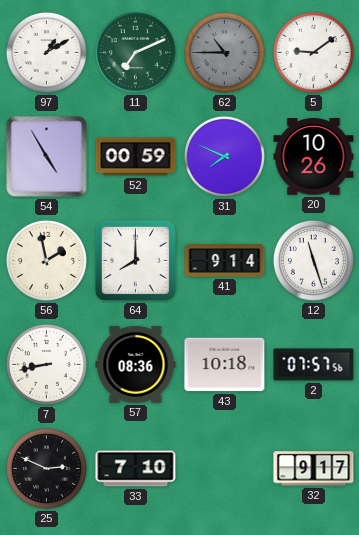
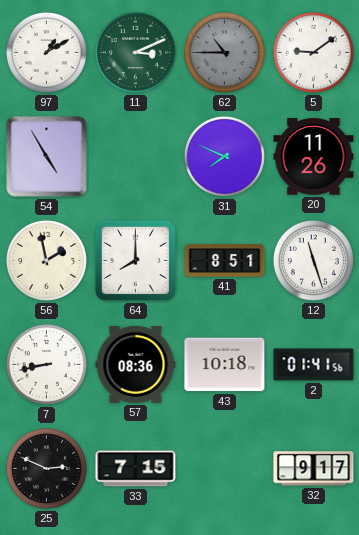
11: 7:11 -> 3:11 (135, 52)
52: 00:59 -> none (136, 157)
20: 10:26 -> 11:26 (314, 157)
41: 9:14 -> 8:51 (225, 261)
2: 07:57 -> 01:41 (314, 365)
33: 7:10 -> 7:15 (136, 469)
